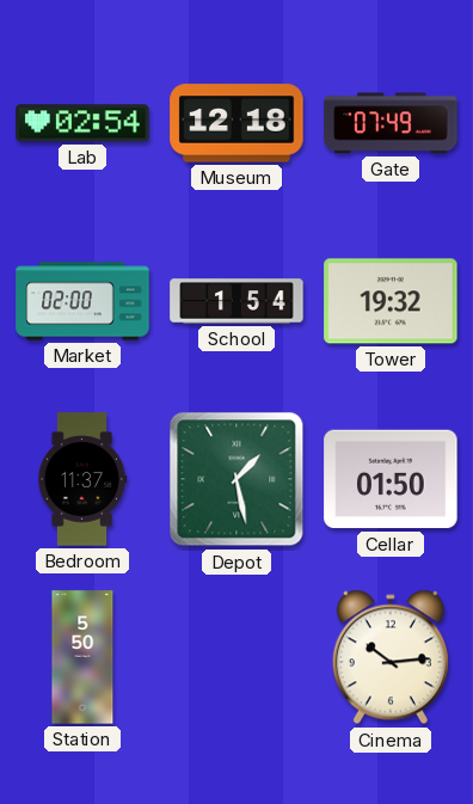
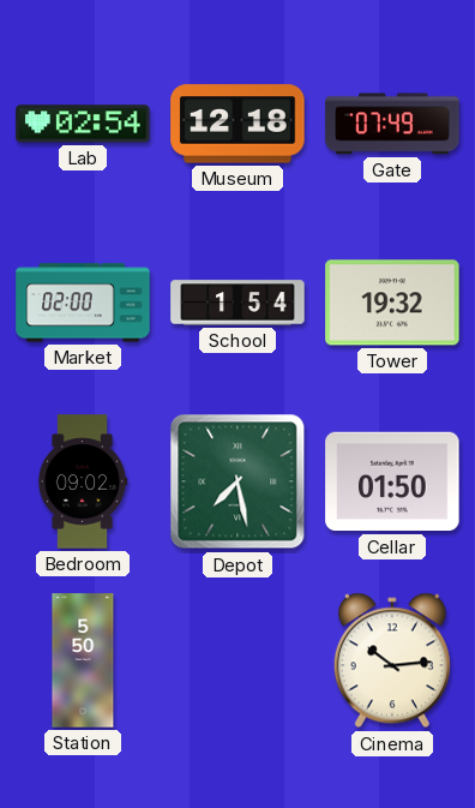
Bedroom: 11:37 -> 09:02 (83, 481)
Depot: 1:28 -> 7:28 (237, 481)
